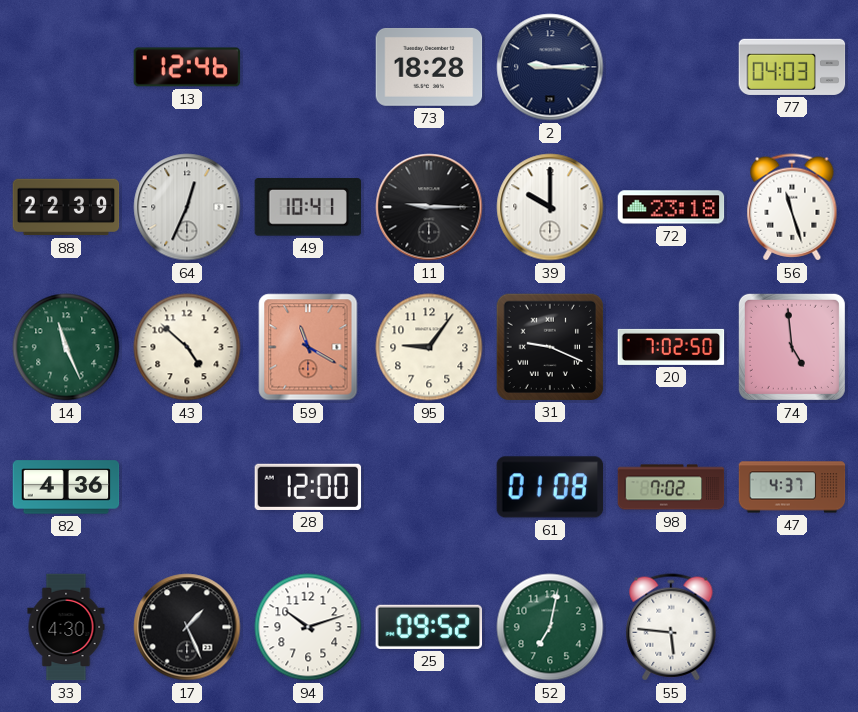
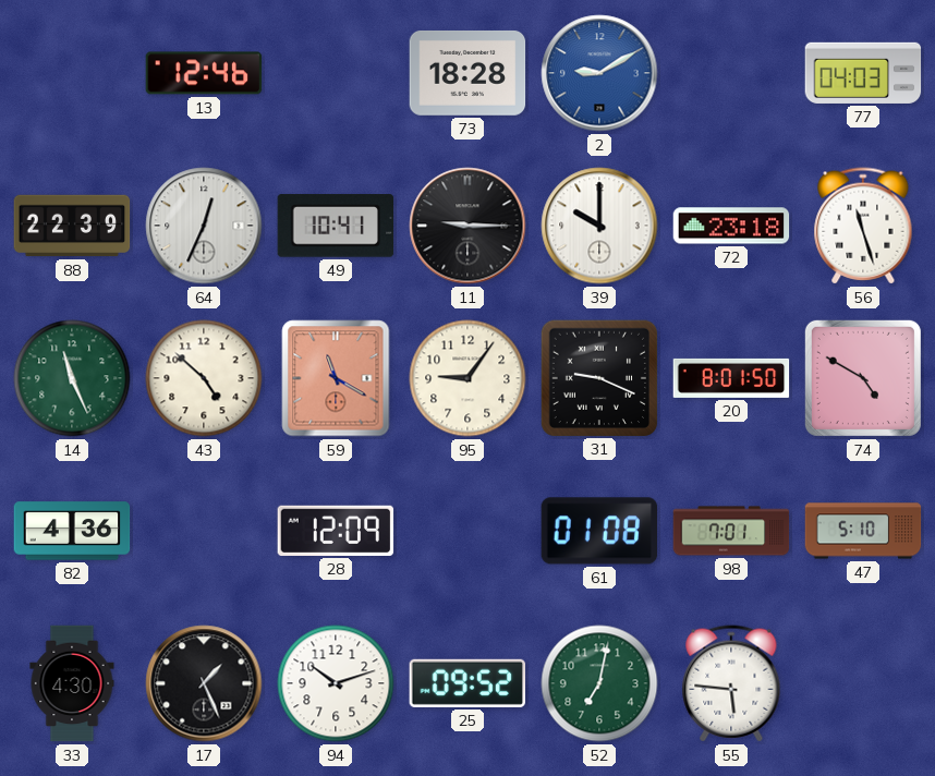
2: 9:15 -> 9:10 (599, 73)
2 dial: navy -> blue (599, 73)
20: 7:02 -> 8:01 (731, 378)
74: 4:59 -> 4:50 (863, 378)
28: 12:00 -> 12:09 (336, 531)
98: 7:02 -> 7:01 (731, 531)
47: 4:37 -> 5:10 (863, 531)
